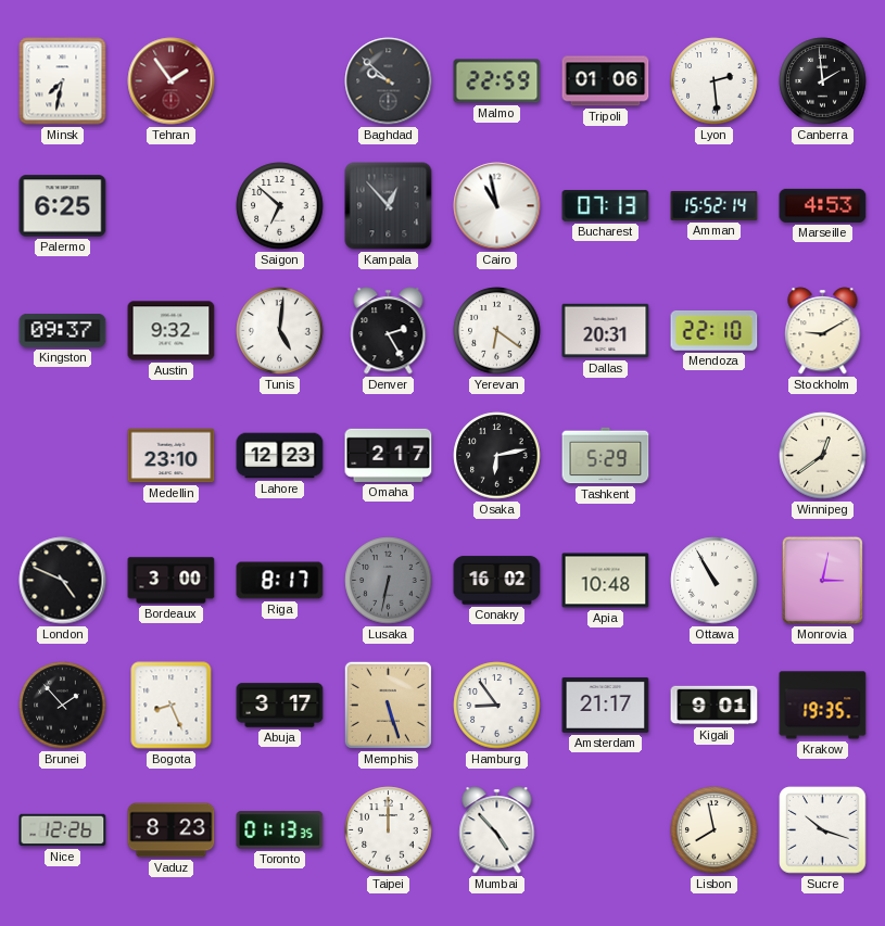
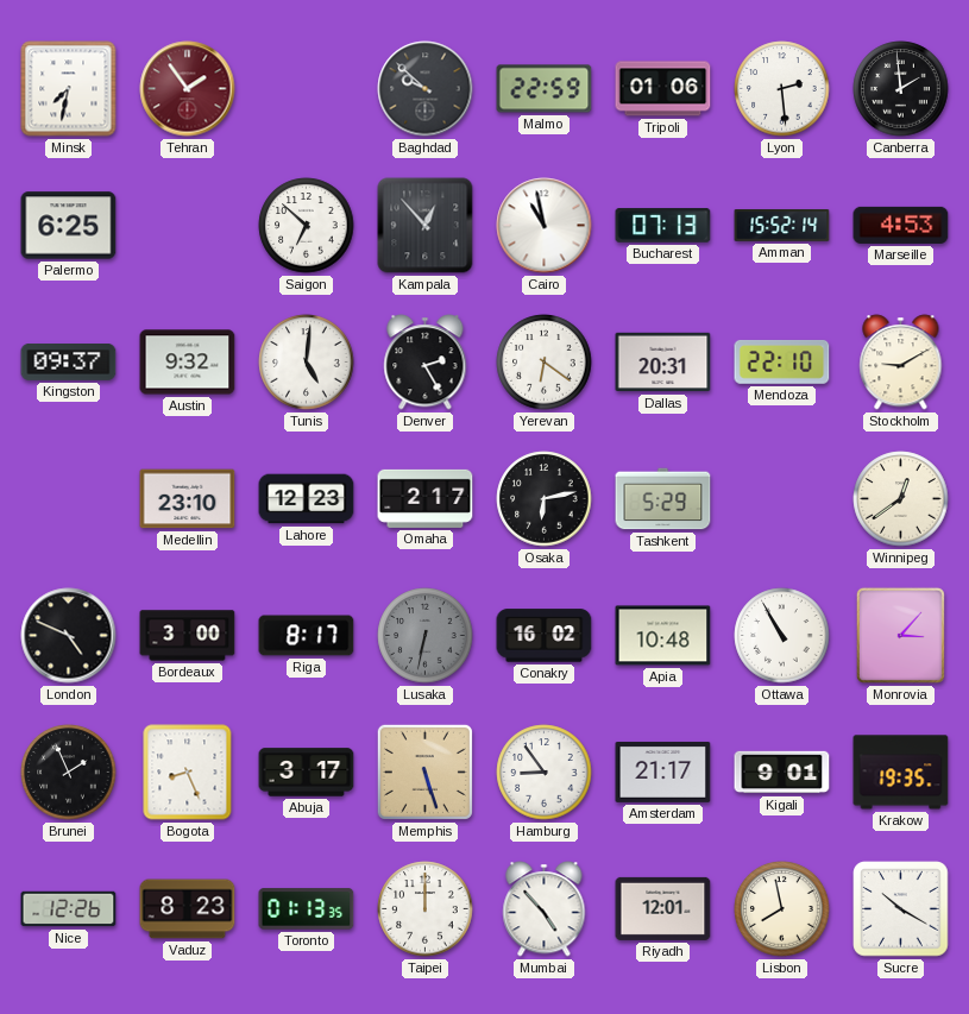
Monrovia: 3:02 -> 3:07 (900, 635)
Brunei: 1:53 -> 1:56 (69, 773)
Riyadh: none -> 12:01 (663, 908)
Sucre: 10:18 -> 10:20 (901, 909)
